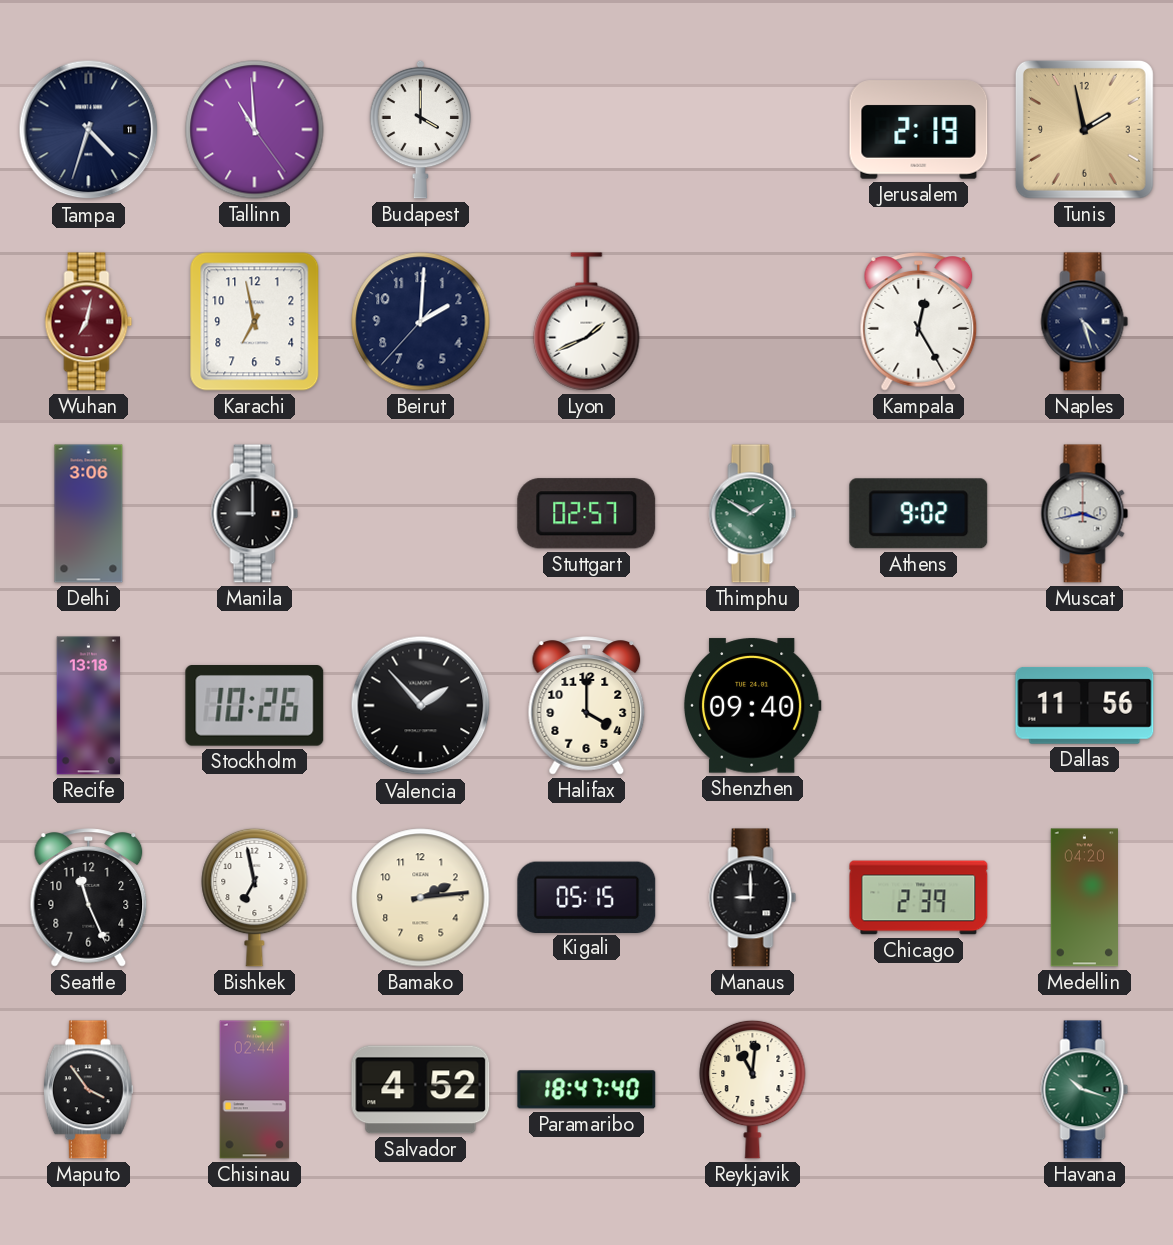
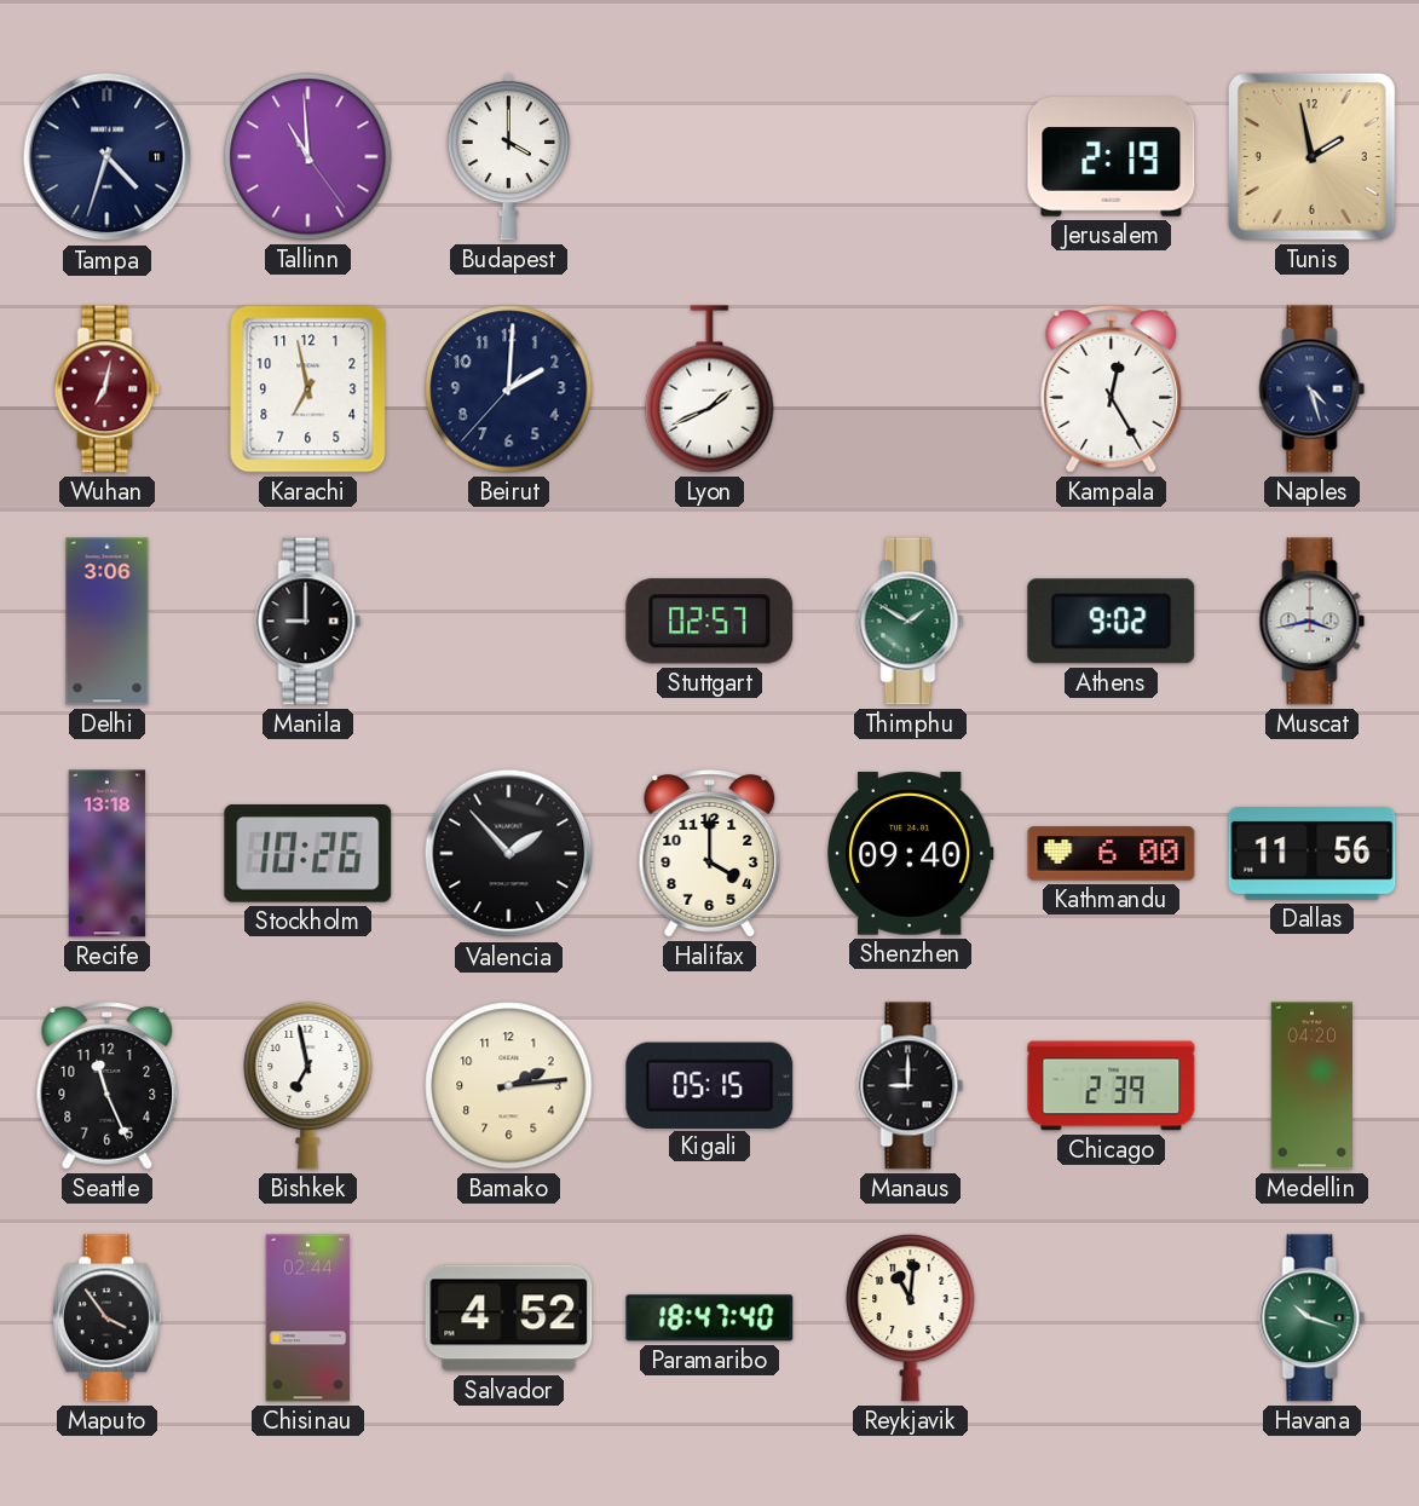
Kathmandu: none -> 6:00 (1112, 854)
